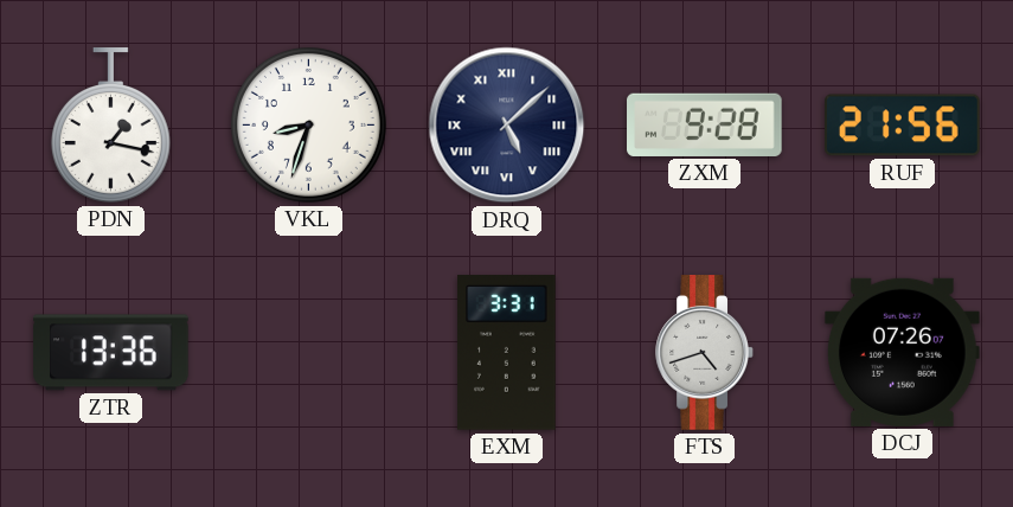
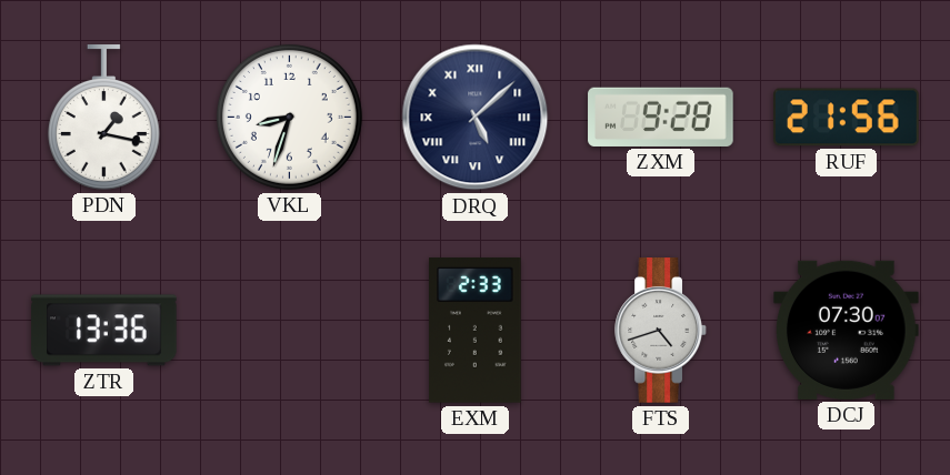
EXM: 3:31 -> 2:33 (476, 331)
DCJ: 07:26 -> 07:30 (847, 330)
